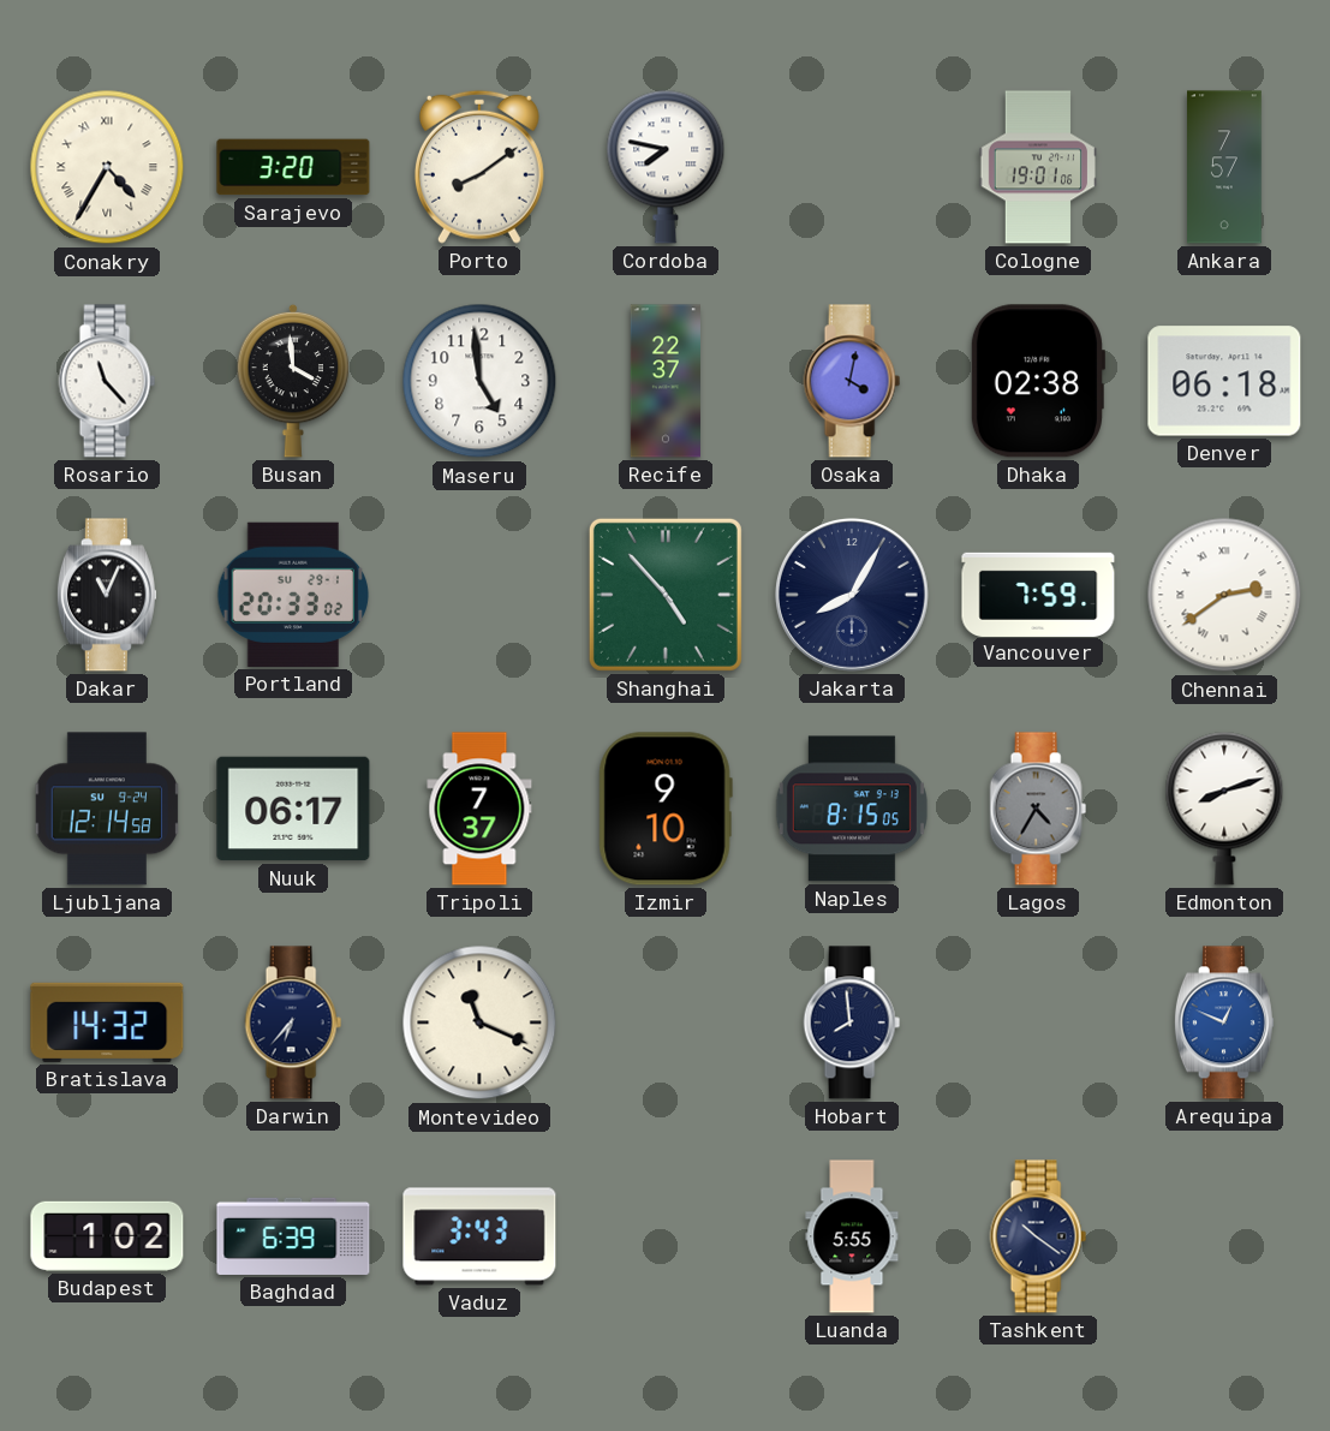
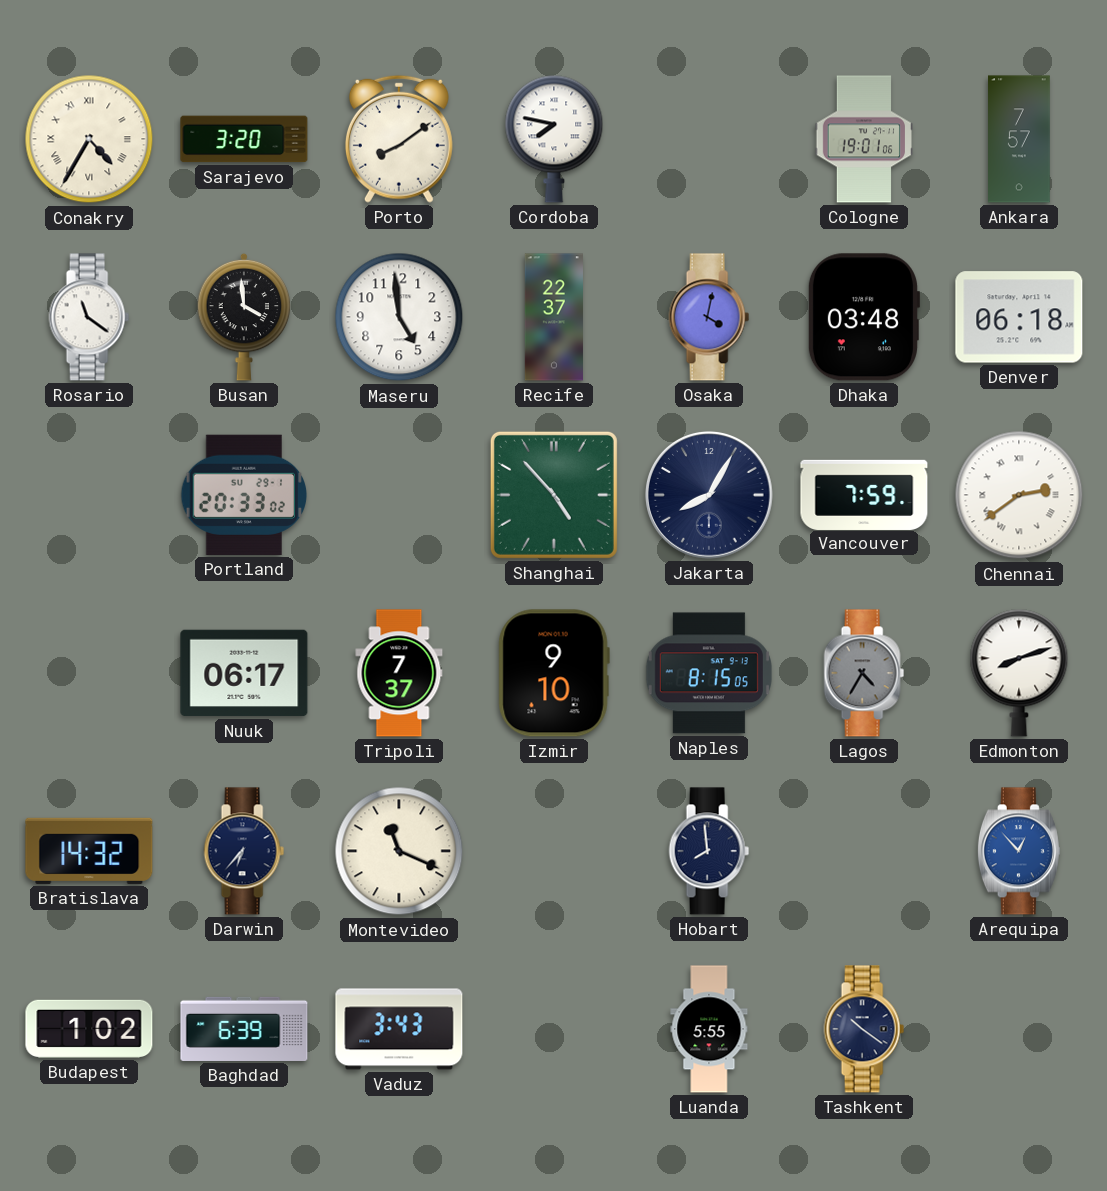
Rosario: 11:23 -> 11:21 (89, 317)
Dhaka: 02:38 -> 03:48 (863, 317)
Dakar: 11:04 -> none (107, 595)
Ljubljana: 12:14 -> none (107, 809)
Arequipa: 12:49 -> 12:53 (1019, 851)
